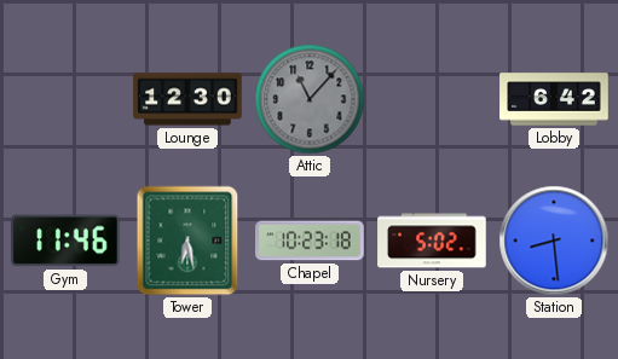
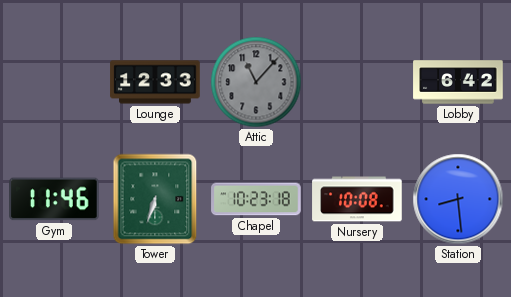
Lounge: 12:30 -> 12:33 (155, 82)
Tower: 6:28 -> 6:33 (155, 199)
Nursery: 5:02 -> 10:08 (357, 199)
